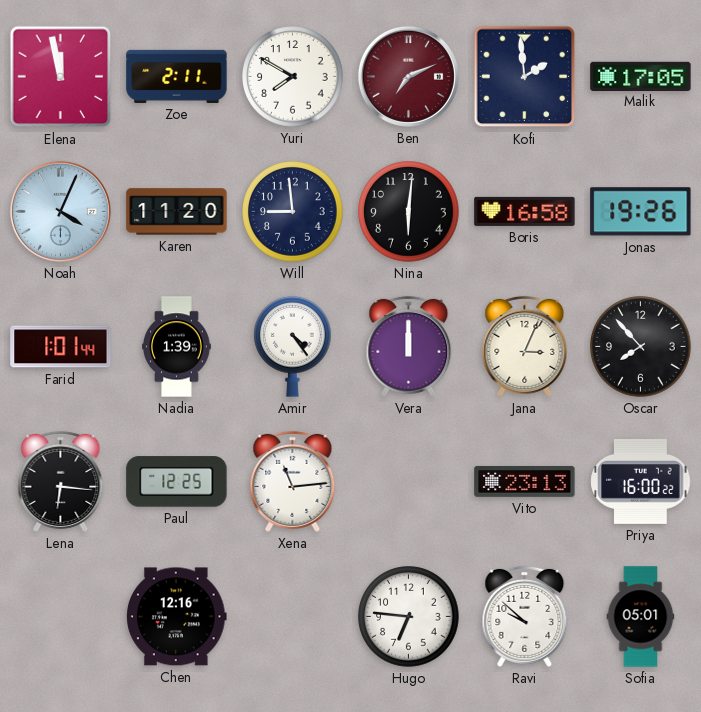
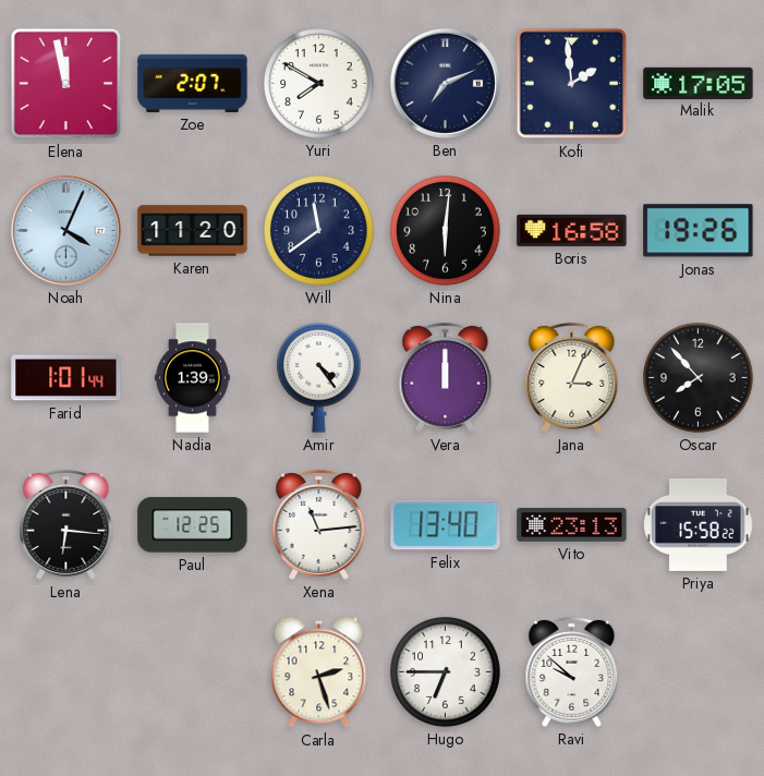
Zoe: 2:11 -> 2:07 (193, 83)
Ben dial: burgundy -> navy (445, 83)
Will: 8:59 -> 11:39 (319, 231)
Felix: none -> 13:40 (446, 525)
Priya: 16:00 -> 15:58 (699, 524)
Chen: 12:16 -> none (177, 617)
Carla: none -> 2:27 (319, 672)
Hugo: 6:46 -> 6:45 (446, 672)
Sofia: 05:01 -> none (641, 617)
